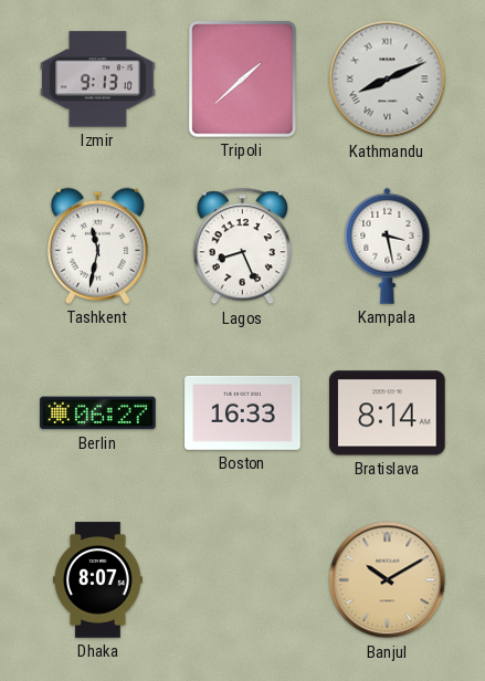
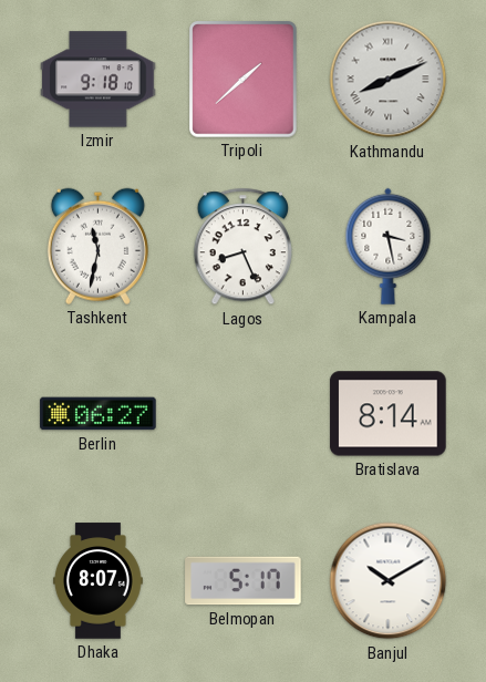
Izmir: 9:13 -> 9:18 (99, 80)
Boston: 16:33 -> none (243, 412)
Belmopan: none -> 5:17 (244, 581)
Banjul dial: champagne -> white (389, 581)
